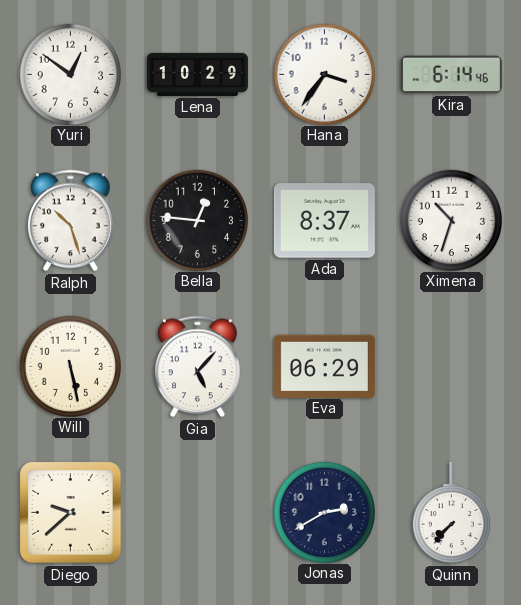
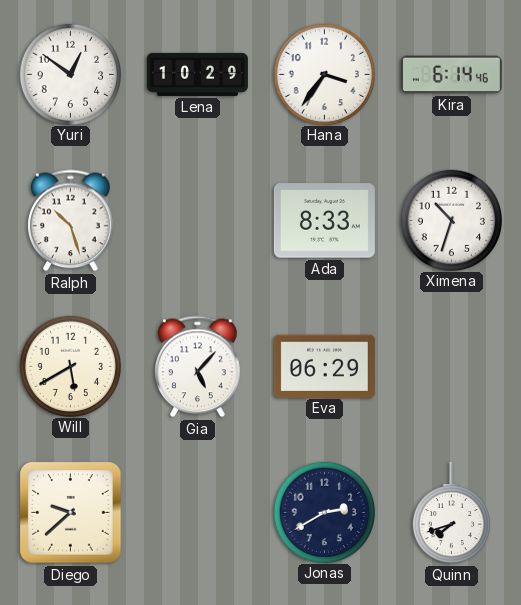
Bella: 12:46 -> none (197, 220)
Ada: 8:37 -> 8:33 (324, 221)
Will: 5:28 -> 5:40 (70, 366)
Quinn: 7:37 -> 7:42 (451, 513)
